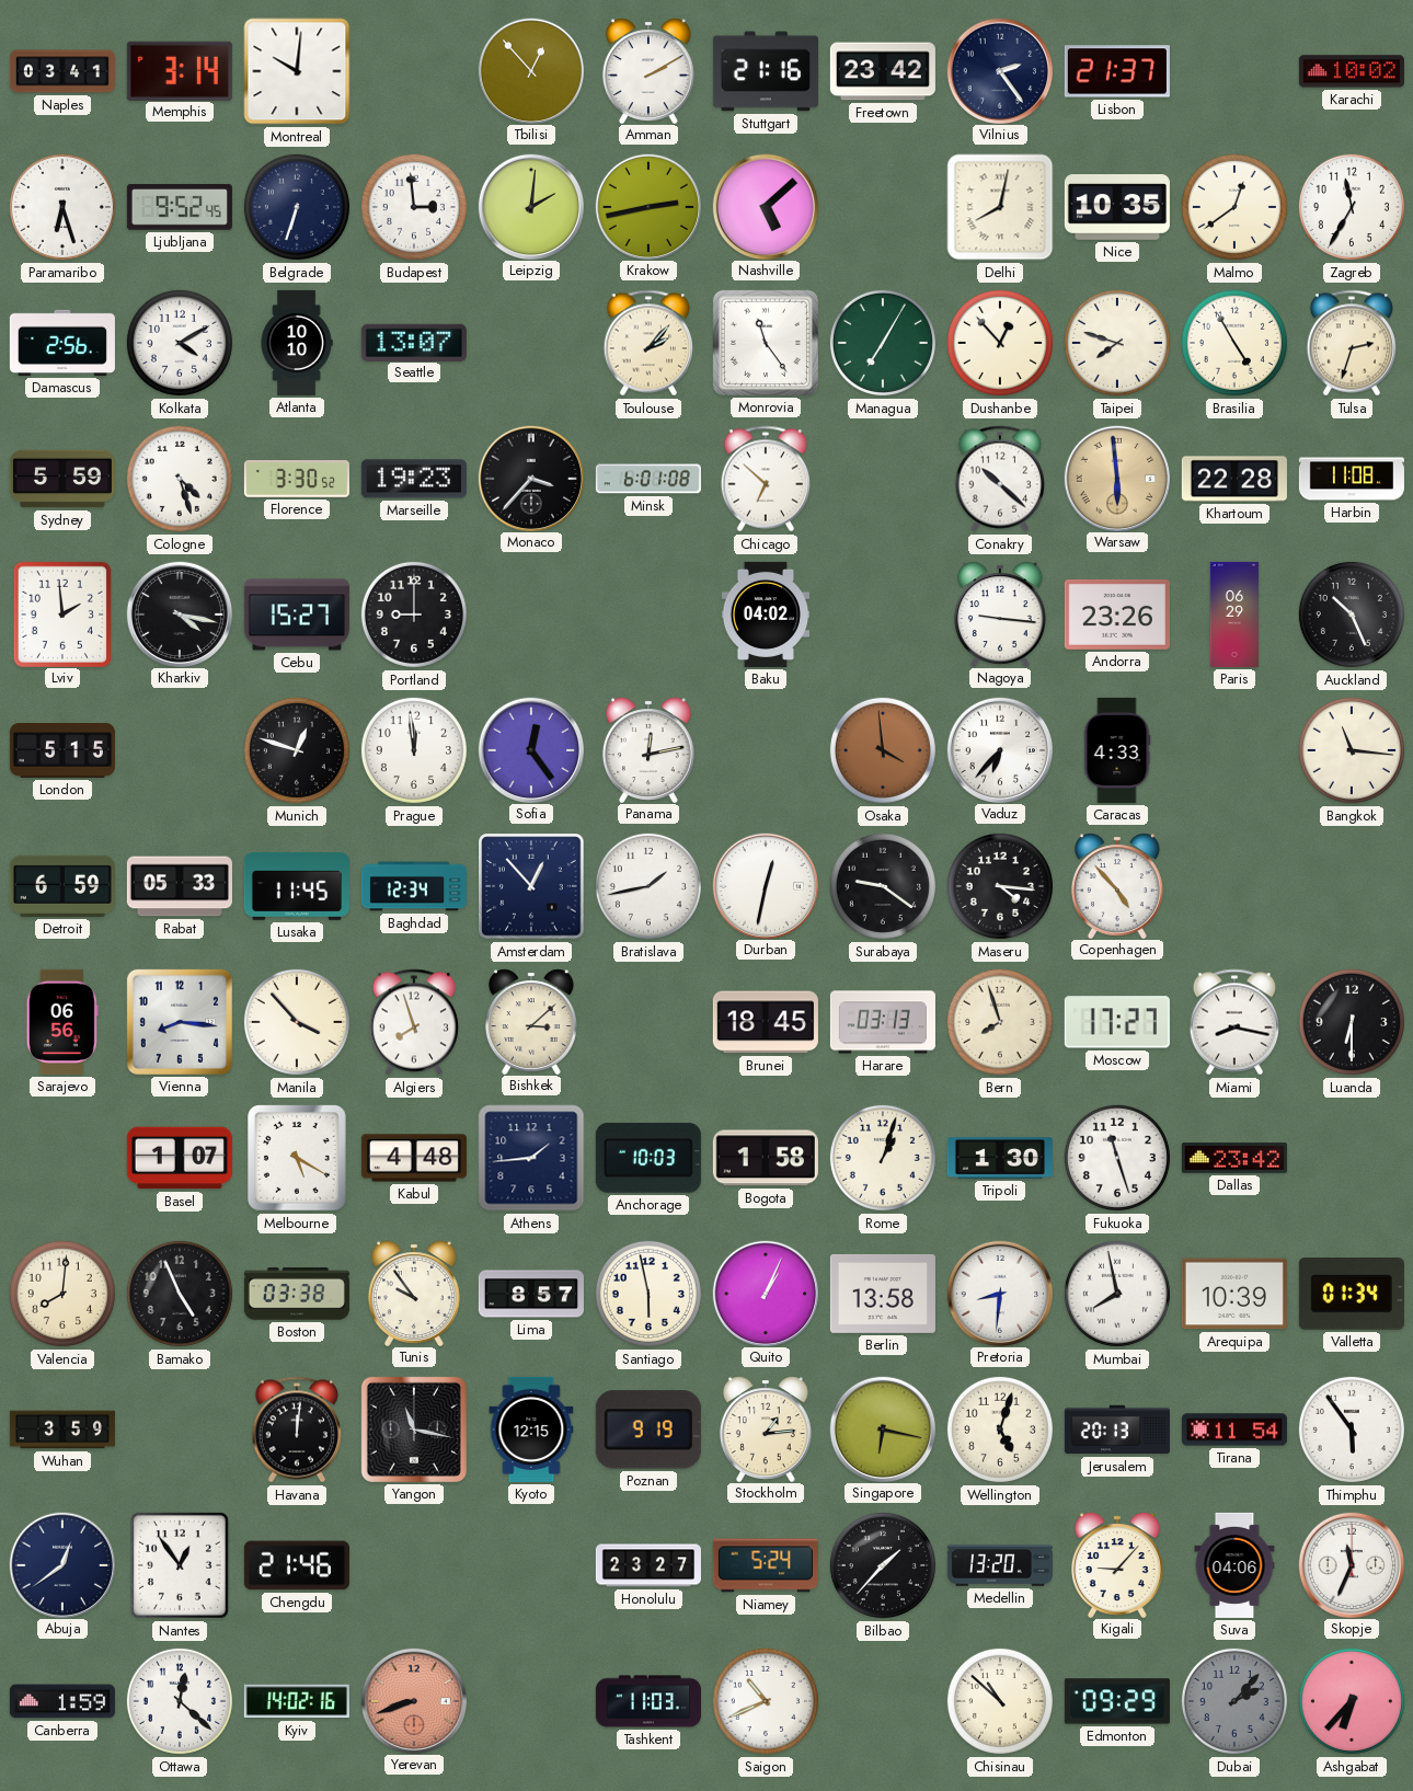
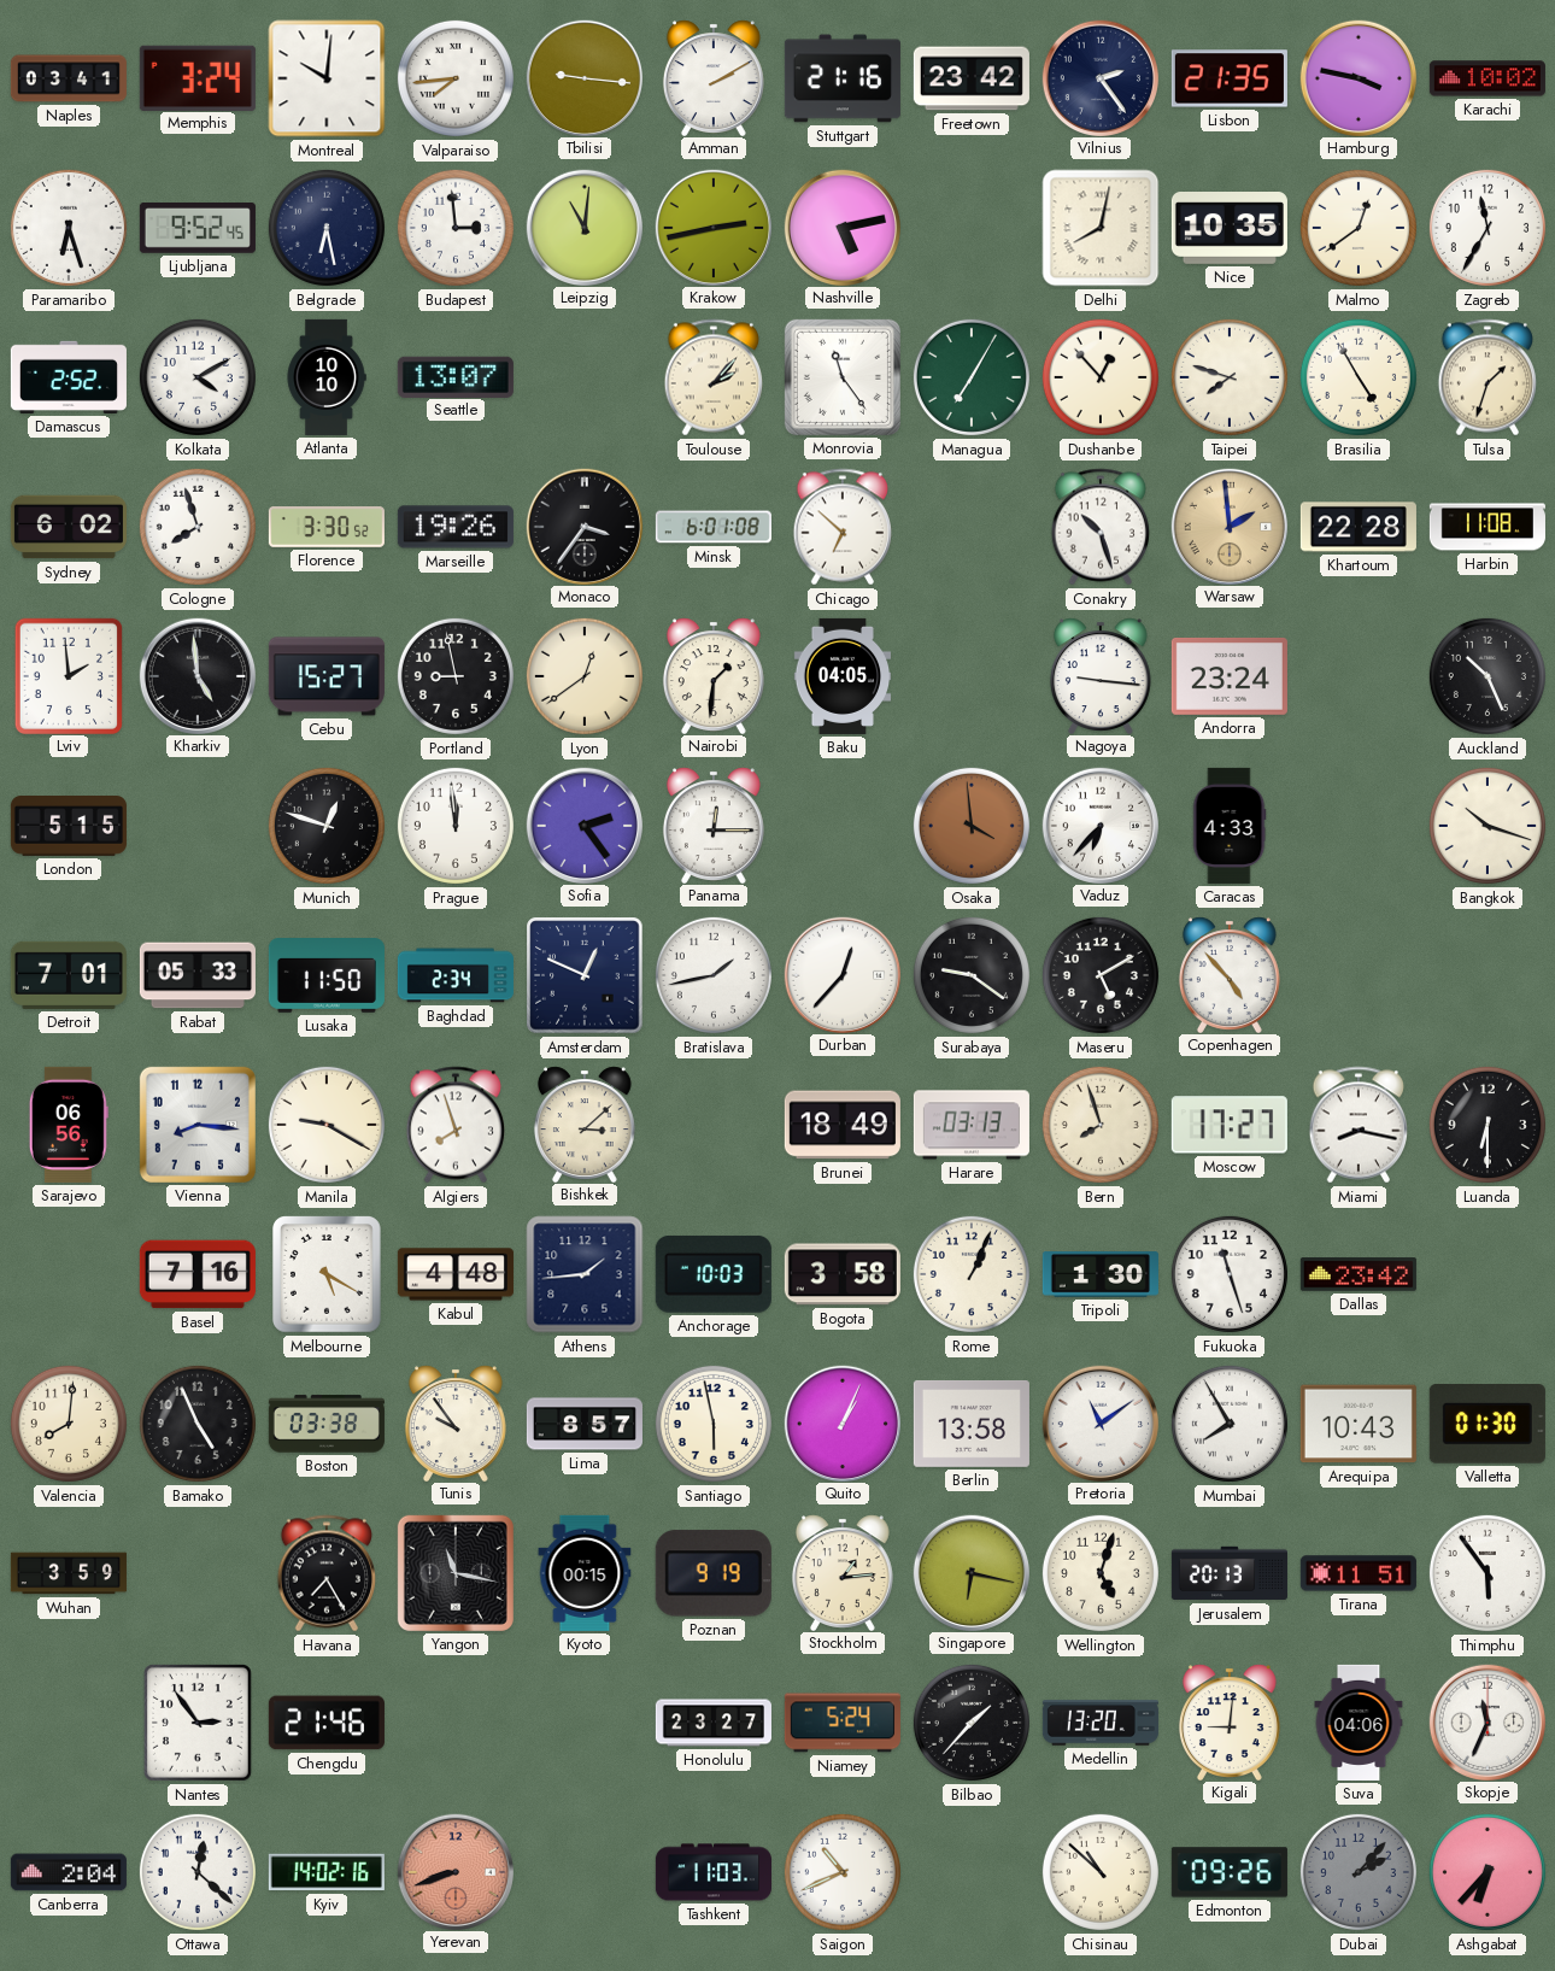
Memphis: 3:14 -> 3:24 (198, 77)
Valparaiso: none -> 7:44 (456, 78)
Tbilisi: 12:53 -> 9:16 (583, 77)
Lisbon: 21:37 -> 21:35 (1230, 78)
Hamburg: none -> 3:47 (1357, 77)
Belgrade: 6:33 -> 6:28 (327, 228)
Leipzig: 2:01 -> 11:01 (583, 227)
Nashville: 5:08 -> 5:13 (841, 227)
Damascus: 2:56 -> 2:52 (69, 377)
Tulsa: 2:33 -> 1:33 (1486, 377)
Sydney: 5:59 -> 6:02 (69, 527)
Cologne: 4:27 -> 7:57 (198, 527)
Marseille: 19:23 -> 19:26 (456, 527)
Monaco: 3:37 -> 3:36 (583, 526)
Conakry: 10:22 -> 10:27 (1099, 527)
Warsaw: 5:59 -> 1:59 (1228, 526)
Kharkiv: 4:17 -> 4:59 (196, 675)
Portland: 9:00 -> 8:58 (456, 676)
Lyon: none -> 12:39 (585, 676)
Nairobi: none -> 1:31 (714, 675)
Baku: 04:02 -> 04:05 (843, 676)
Andorra: 23:26 -> 23:24 (1230, 676)
Paris: 06:29 -> none (1234, 615)
Sofia: 12:24 -> 2:24 (583, 825)
Panama: 12:13 -> 12:15 (714, 825)
Bangkok: 11:16 -> 10:18 (1487, 826)
Detroit: 6:59 -> 7:01 (69, 975)
Lusaka: 11:45 -> 11:50 (327, 976)
Baghdad: 12:34 -> 2:34 (456, 975)
Amsterdam: 12:53 -> 12:49 (585, 975)
Durban: 12:32 -> 12:37 (841, 974)
Maseru: 4:16 -> 5:10 (1101, 975)
Manila: 3:53 -> 9:20 (327, 1125)
Brunei: 18:45 -> 18:49 (843, 1125)
Basel: 1:07 -> 7:16 (198, 1274)
Bogota: 1:58 -> 3:58 (843, 1274)
Rome: 1:03 -> 1:04 (972, 1274)
Pretoria: 8:31 -> 11:09 (1099, 1422)
Mumbai: 7:58 -> 7:55 (1230, 1424)
Arequipa: 10:39 -> 10:43 (1359, 1424)
Valletta: 01:34 -> 01:30 (1487, 1425)
Havana: 12:01 -> 7:25 (325, 1573)
Kyoto: 12:15 -> 00:15 (585, 1573)
Tirana: 11:54 -> 11:51 (1359, 1573)
Abuja: 12:39 -> none (61, 1564)
Nantes: 12:54 -> 2:54 (198, 1723)
Kigali: 9:07 -> 9:01 (1230, 1721)
Canberra: 1:59 -> 2:04 (69, 1872)
Edmonton: 09:29 -> 09:26 (1230, 1872)
